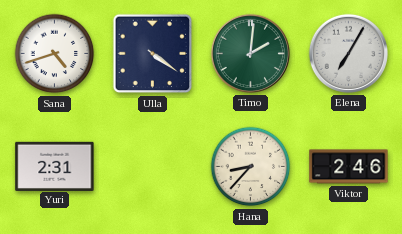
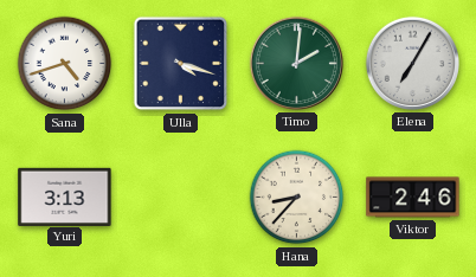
Ulla: 4:21 -> 4:18 (181, 64)
Yuri: 2:31 -> 3:13 (65, 197)
